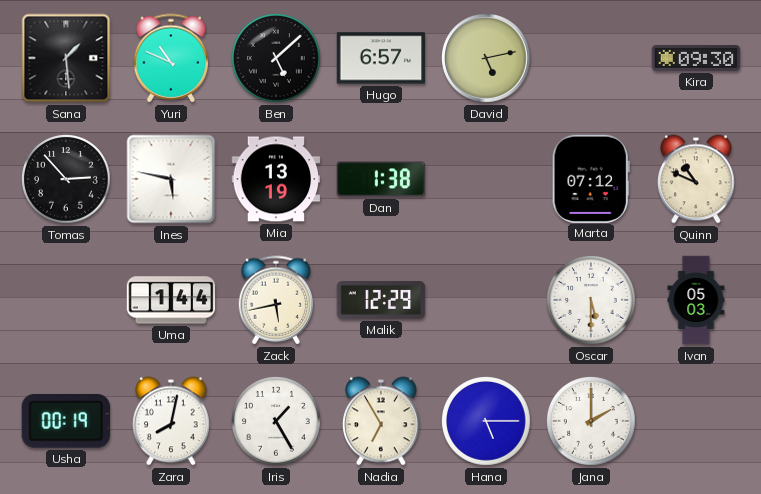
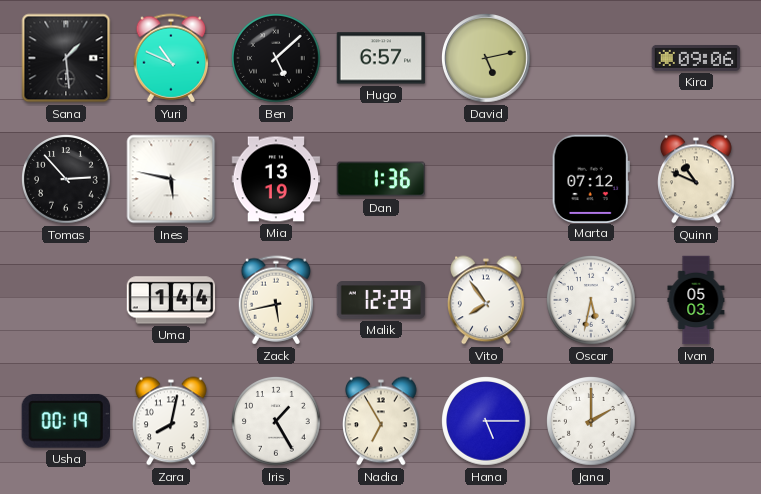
Kira: 09:30 -> 09:06 (696, 58)
Dan: 1:38 -> 1:36 (380, 179)
Vito: none -> 7:54 (486, 300)
Oscar: 5:30 -> 5:32 (592, 301)
